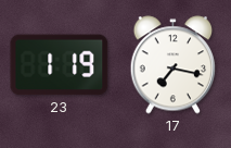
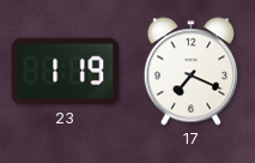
17: 7:17 -> 7:19 (192, 72)
